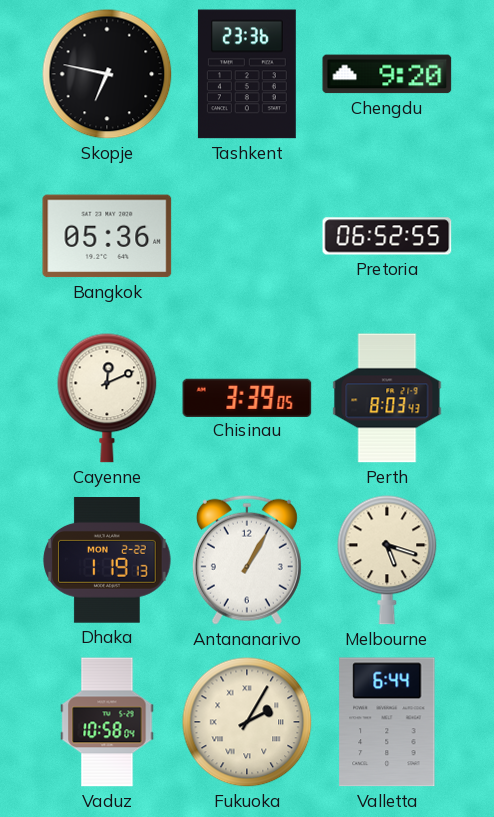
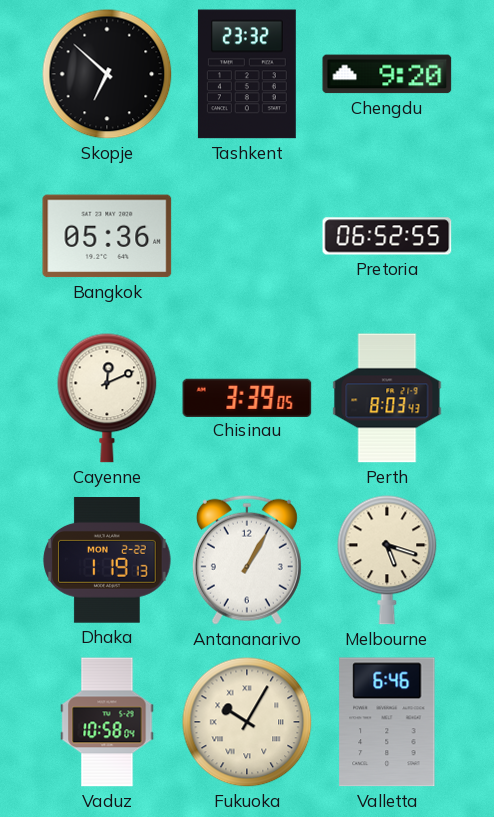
Skopje: 6:47 -> 6:52 (107, 74)
Tashkent: 23:36 -> 23:32 (247, 74)
Fukuoka: 2:05 -> 10:05 (247, 722)
Valletta: 6:44 -> 6:46 (387, 722)
